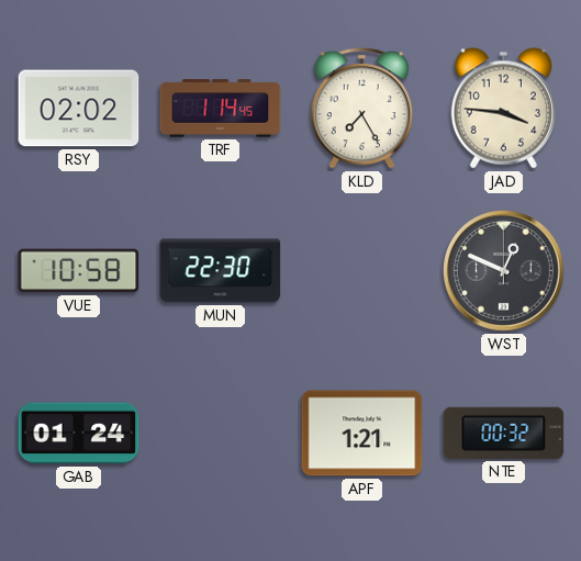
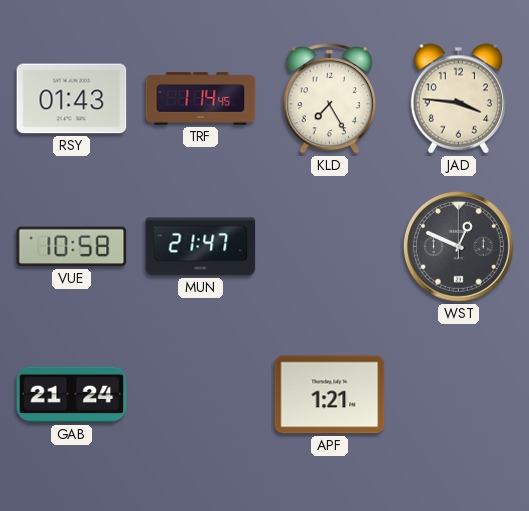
RSY: 02:02 -> 01:43 (72, 99)
MUN: 22:30 -> 21:47 (201, 247)
GAB: 01:24 -> 21:24 (72, 395)
NTE: 00:32 -> none (504, 433)
